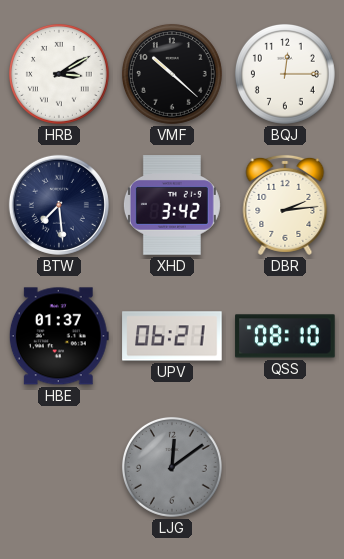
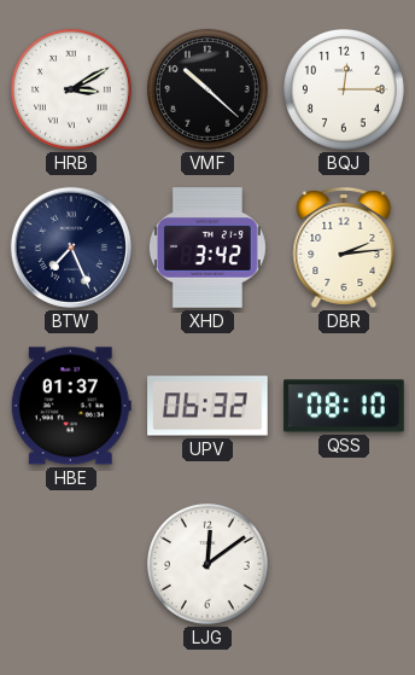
BTW: 7:29 -> 7:26 (71, 248)
UPV: 06:21 -> 06:32 (207, 406)
LJG dial: grey -> white (207, 564)
